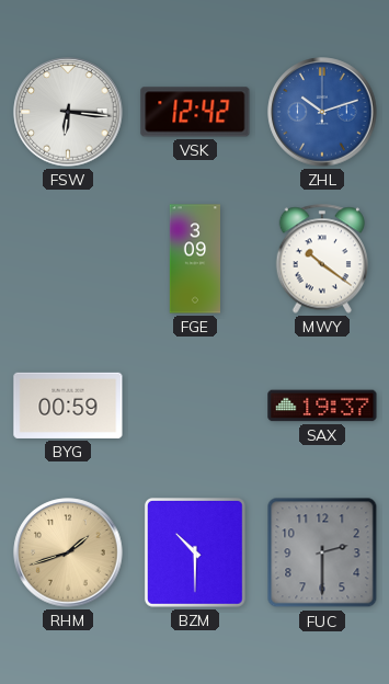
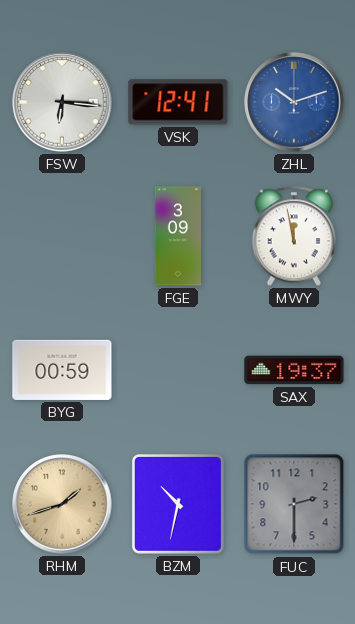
VSK: 12:42 -> 12:41 (178, 102)
MWY: 10:21 -> 11:58 (293, 236)
BZM: 10:30 -> 10:32 (178, 504)
